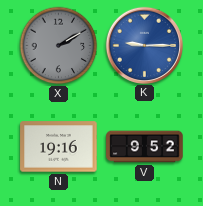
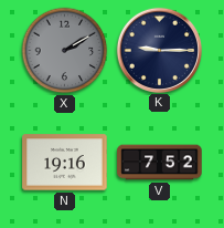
K dial: blue -> navy (159, 50)
V: 9:52 -> 7:52 (160, 163)
